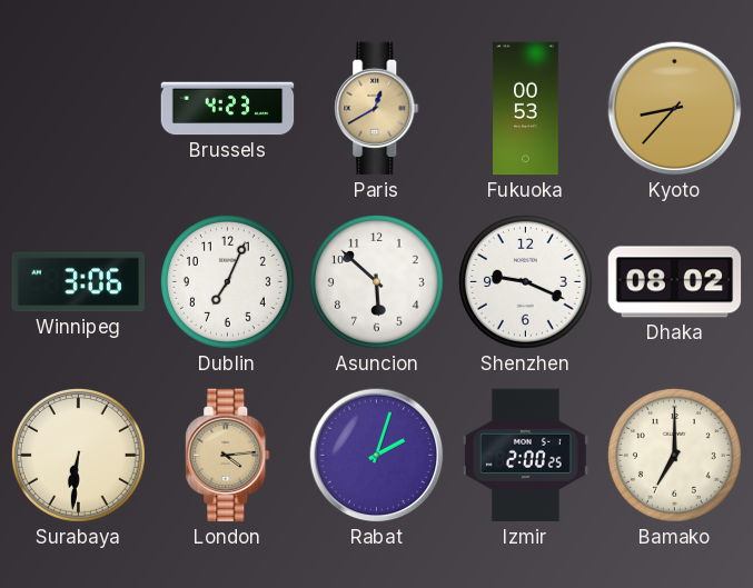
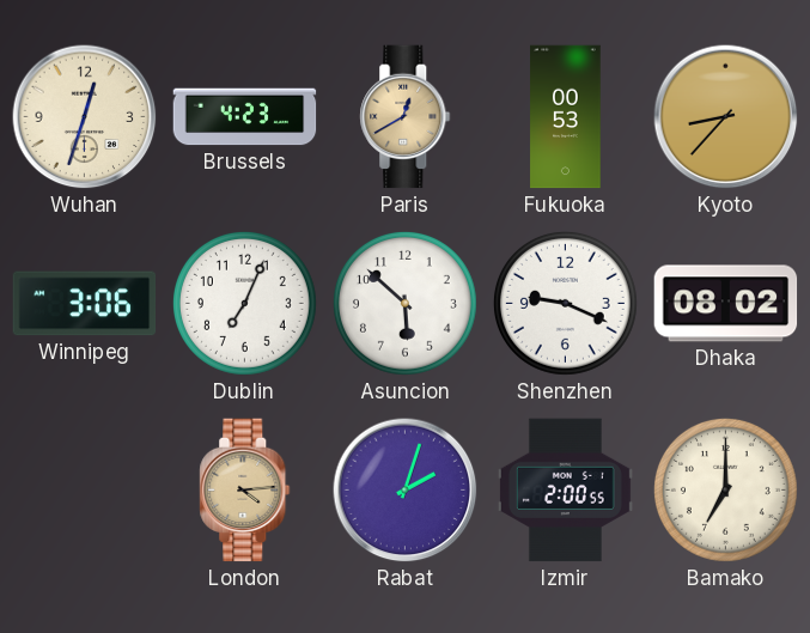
Wuhan: none -> 12:33 (85, 117)
Surabaya: 6:31 -> none (78, 455)
Izmir: 2:00:25 -> 2:00:55 (565, 491)
